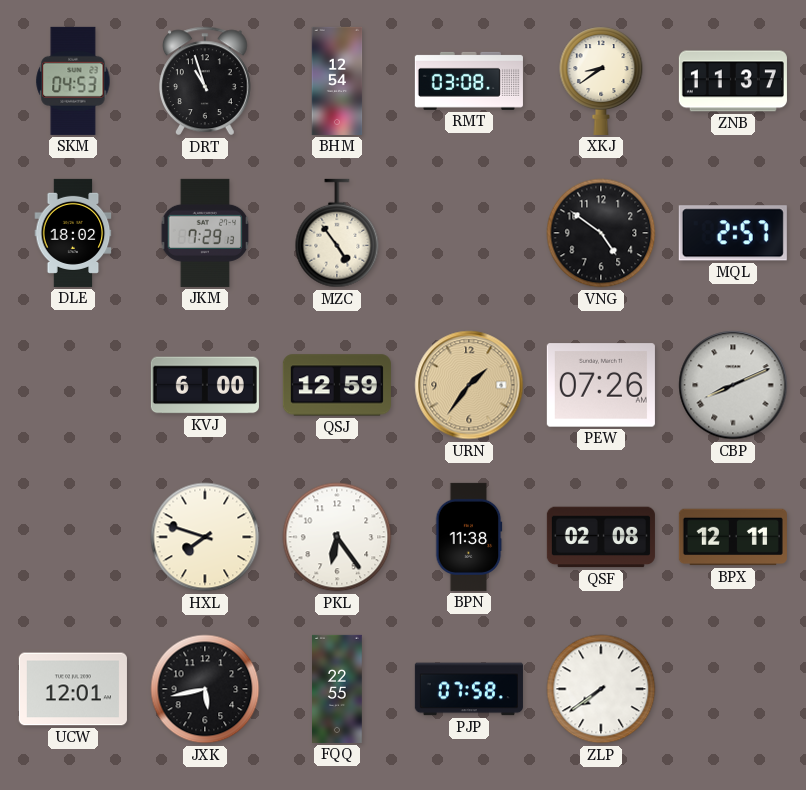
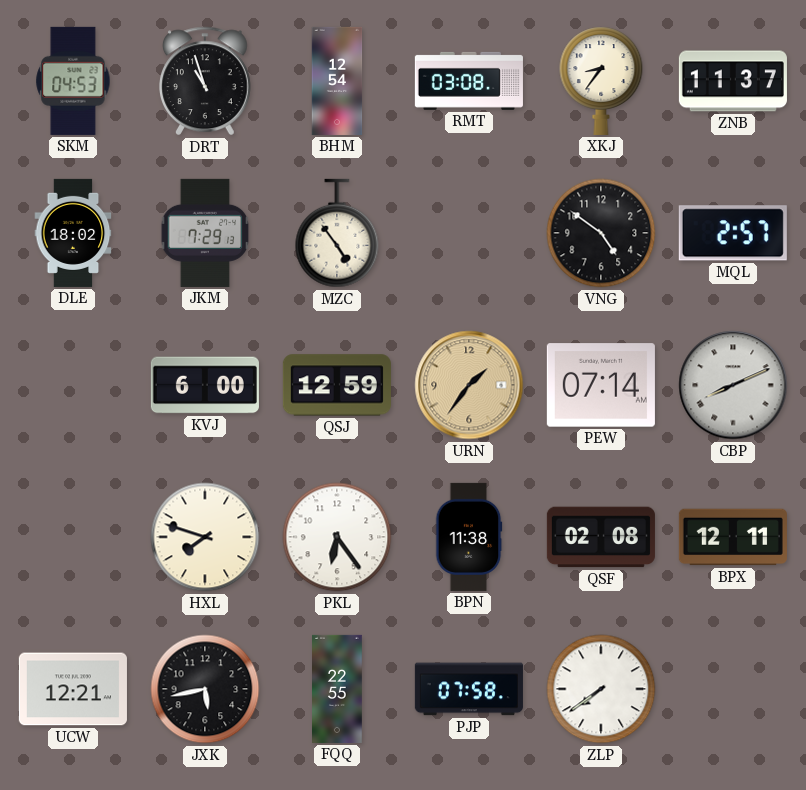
XKJ: 8:39 -> 8:36 (601, 81)
PEW: 07:26 -> 07:14 (601, 385)
UCW: 12:01 -> 12:21 (73, 689)
